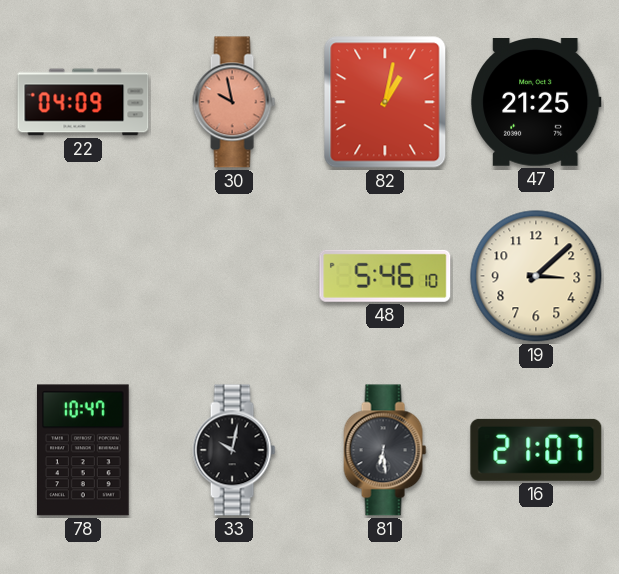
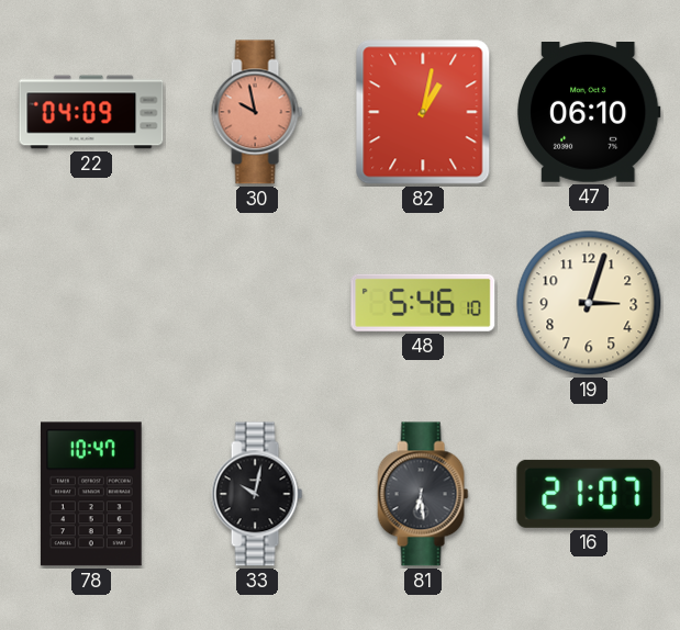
47: 21:25 -> 06:10 (589, 113)
19: 3:08 -> 3:03 (589, 303)
